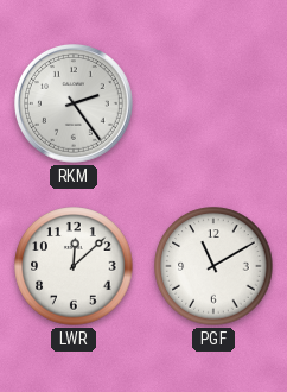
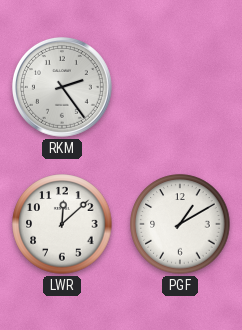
PGF: 11:10 -> 1:10 (180, 224)
